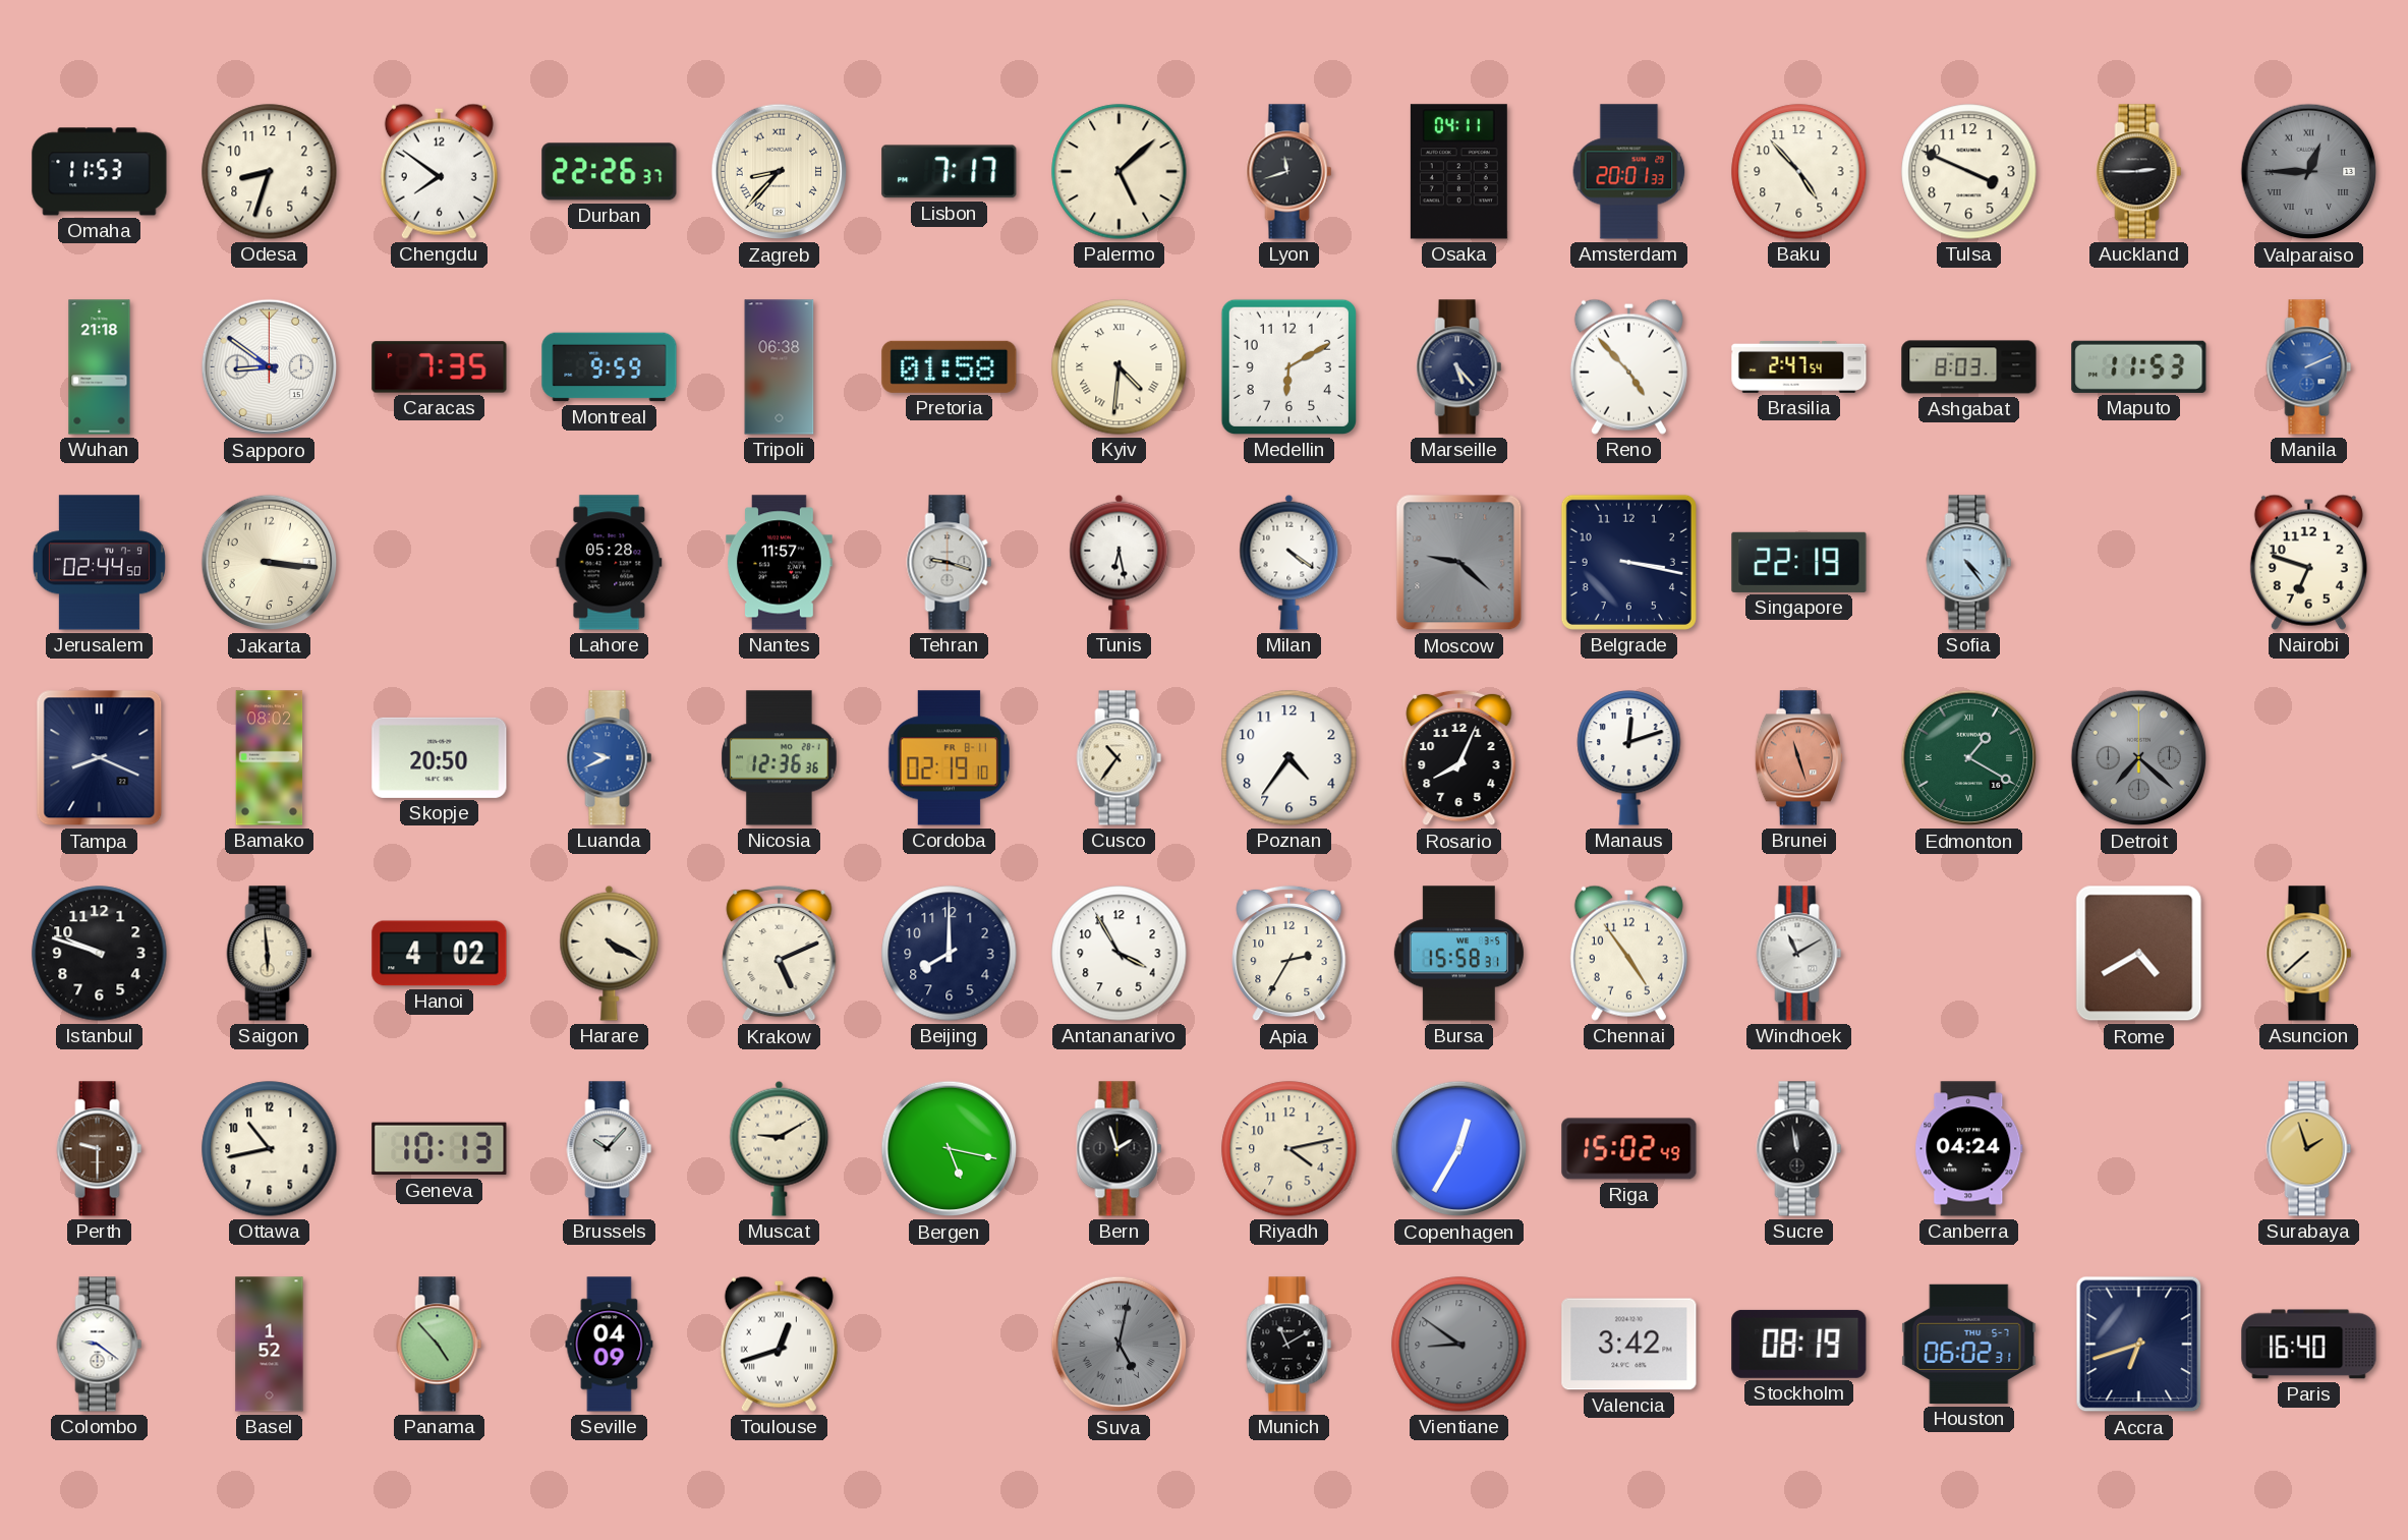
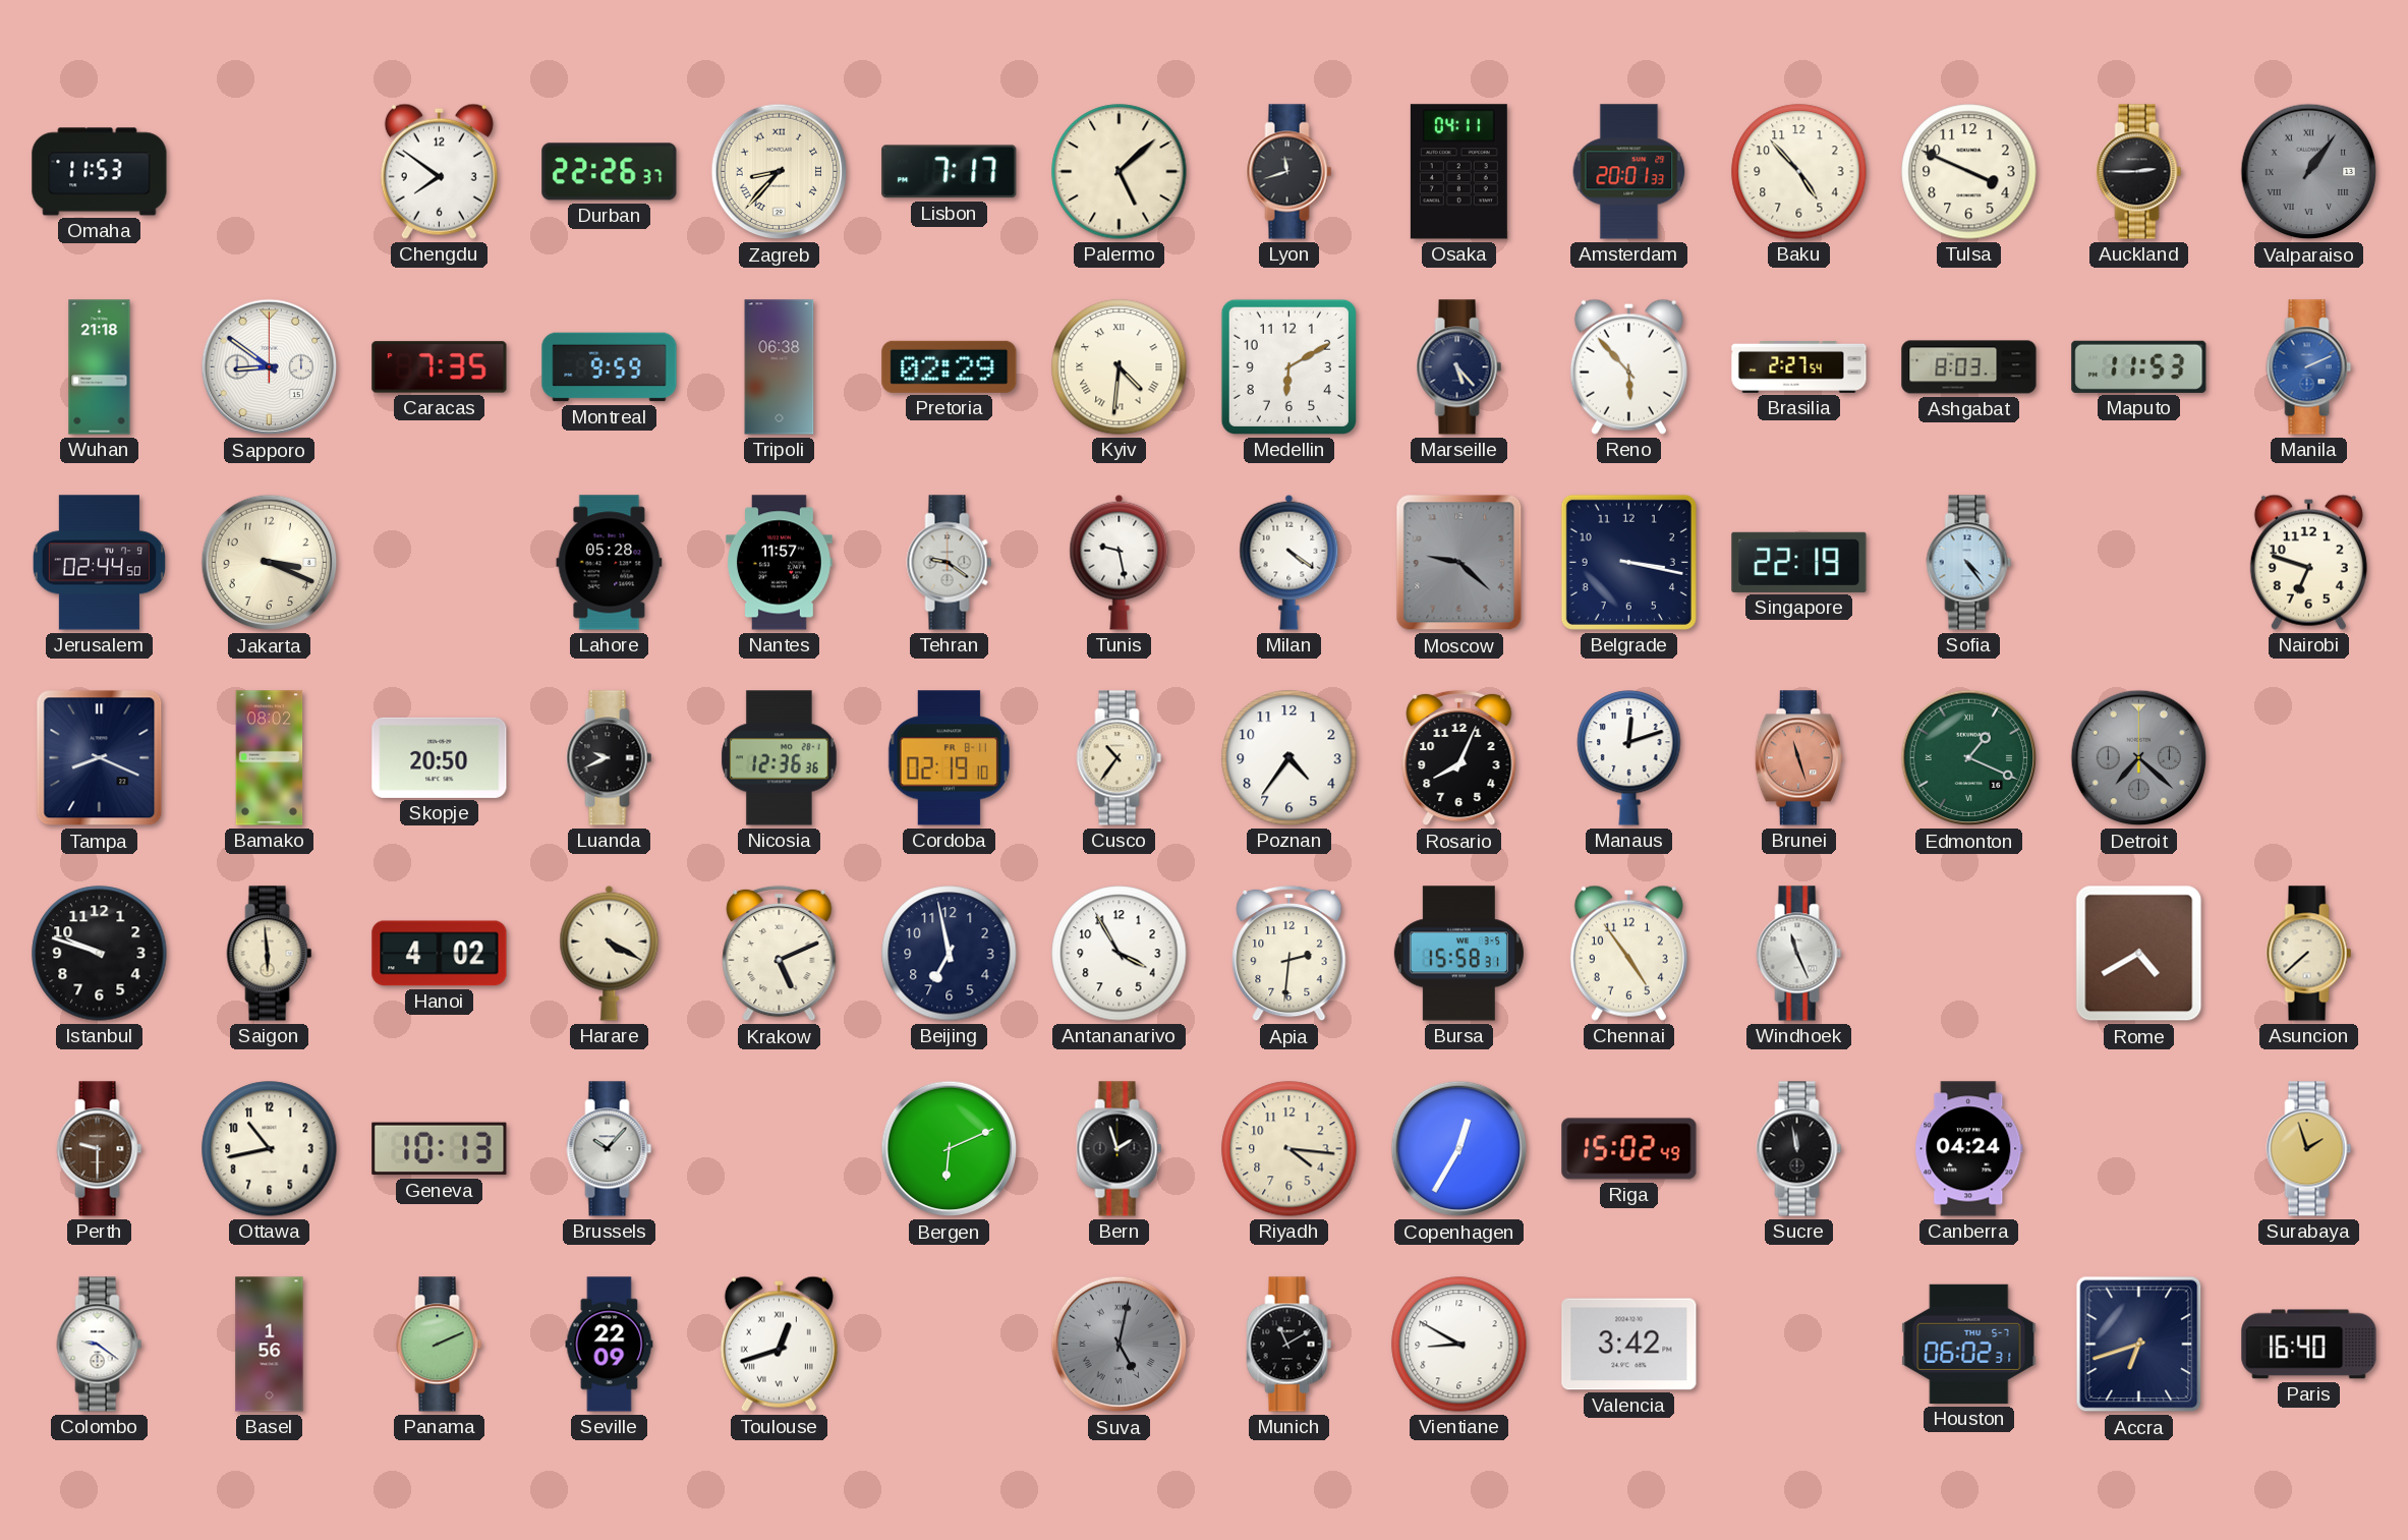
Odesa: 8:33 -> none (270, 172)
Valparaiso: 12:45 -> 1:06 (2309, 172)
Pretoria: 01:58 -> 02:29 (950, 366)
Reno: 4:53 -> 5:53 (1628, 366)
Brasilia: 2:47 -> 2:27 (1799, 366)
Jakarta: 3:16 -> 3:19 (270, 563)
Tehran: 9:18 -> 9:21 (950, 563)
Tunis: 6:28 -> 9:28 (1120, 562)
Luanda dial: blue -> black (610, 758)
Edmonton: 1:20 -> 1:19 (1969, 758)
Beijing: 8:00 -> 6:58 (950, 954)
Apia: 2:35 -> 2:31 (1289, 954)
Windhoek: 11:10 -> 11:26 (1799, 954)
Muscat: 9:10 -> none (780, 1148)
Bergen: 5:17 -> 6:11 (950, 1149)
Riyadh: 4:13 -> 4:16 (1289, 1149)
Basel: 1:52 -> 1:56 (270, 1345)
Panama: 4:53 -> 2:11 (440, 1345)
Seville: 04:09 -> 22:09 (610, 1345)
Vientiane: 8:51 -> 8:50 (1459, 1345)
Vientiane dial: grey -> white (1459, 1345)
Stockholm: 08:19 -> none (1799, 1344)
